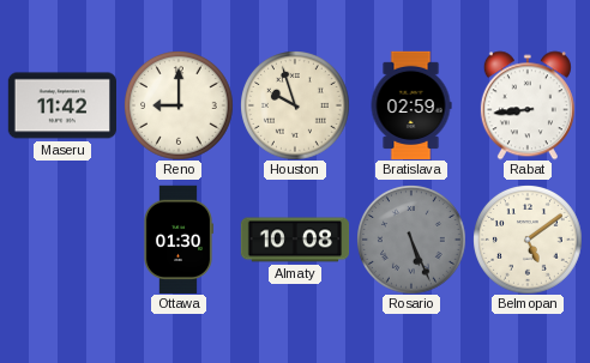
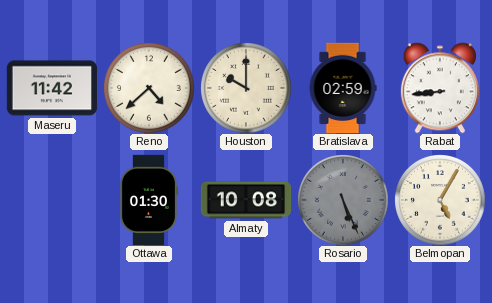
Reno: 9:00 -> 4:38 (149, 88)
Houston: 9:57 -> 10:00 (246, 88)
Belmopan: 5:09 -> 5:05 (440, 200)
